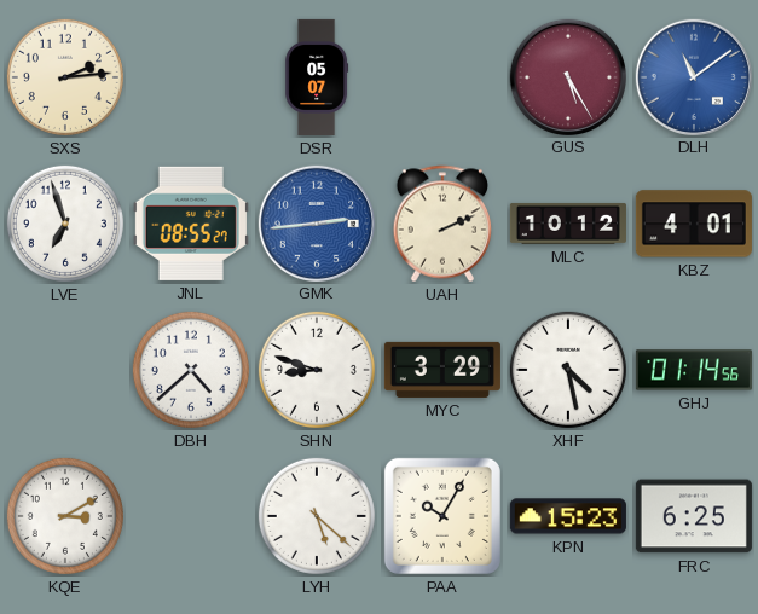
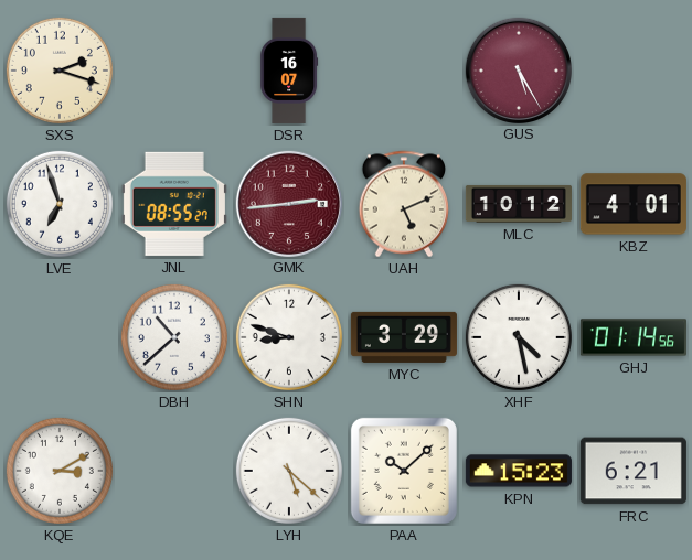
SXS: 2:14 -> 2:18 (60, 71)
DSR: 05:07 -> 16:07 (289, 71)
DLH: 11:09 -> none (693, 76)
GMK dial: blue -> burgundy (288, 203)
UAH: 2:11 -> 5:11 (403, 204)
DBH: 4:38 -> 10:38 (174, 337)
PAA: 10:05 -> 10:08 (404, 471)
FRC: 6:25 -> 6:21 (634, 471)
